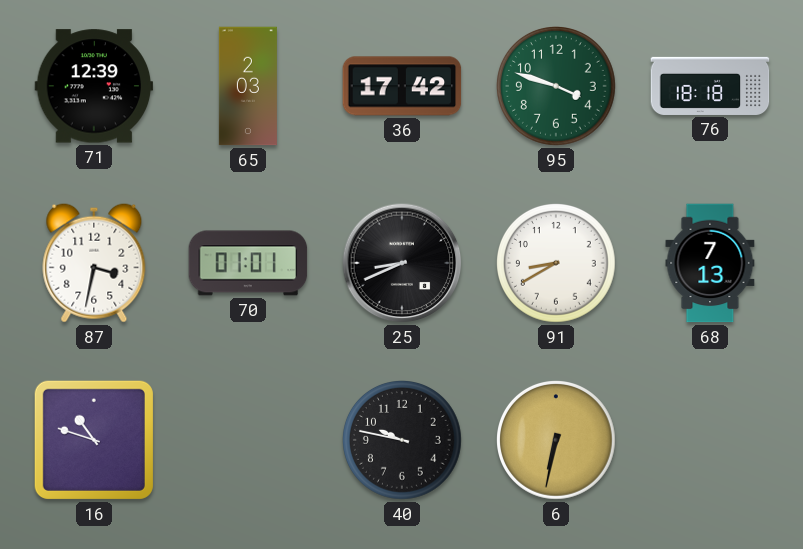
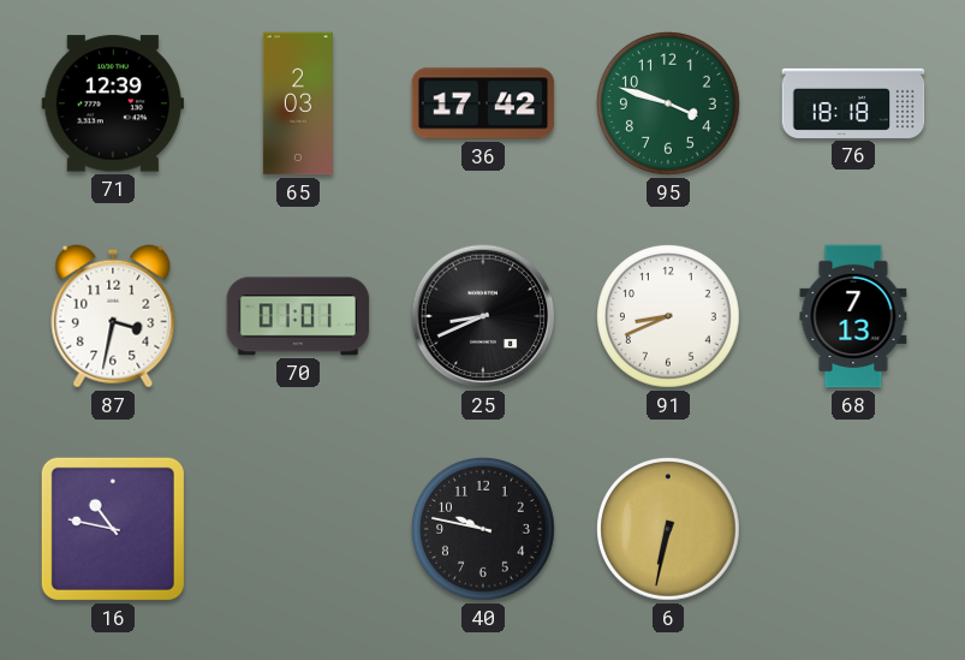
91: 8:40 -> 8:41 (669, 317)
16: 10:48 -> 10:47 (113, 529)
